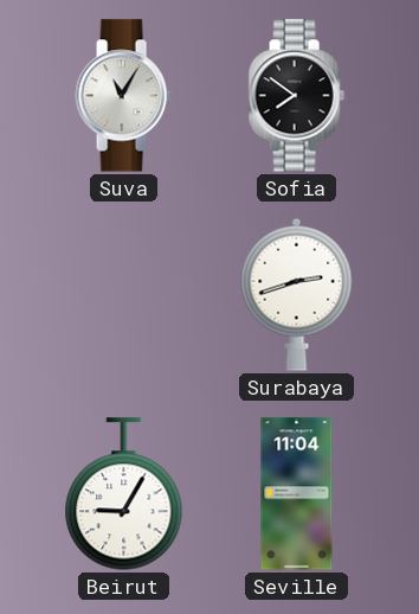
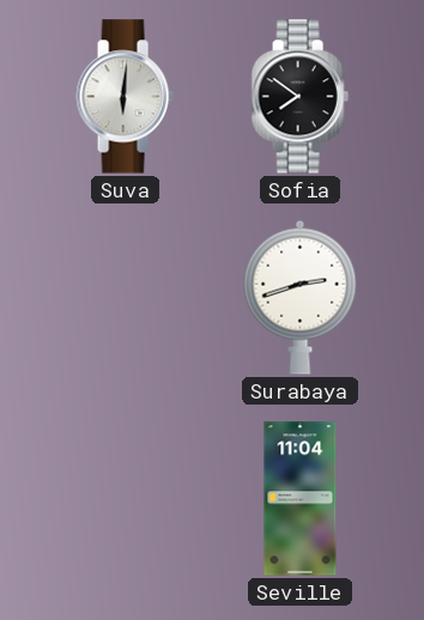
Suva: 11:05 -> 6:01 (125, 97)
Beirut: 9:05 -> none (124, 494)
